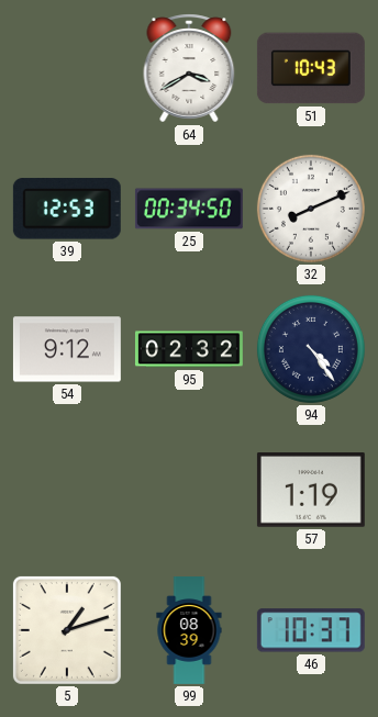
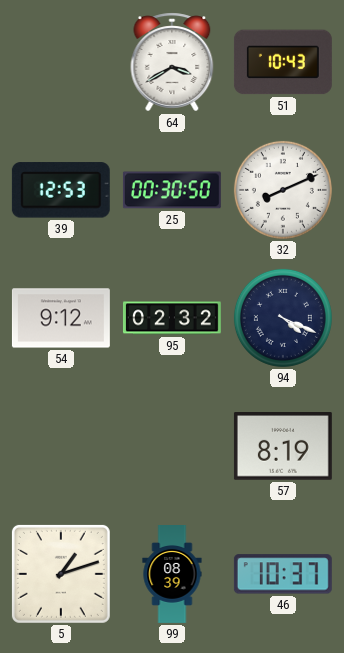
25: 00:34 -> 00:30 (172, 190)
94: 4:24 -> 4:19 (283, 318)
57: 1:19 -> 8:19 (283, 447)
